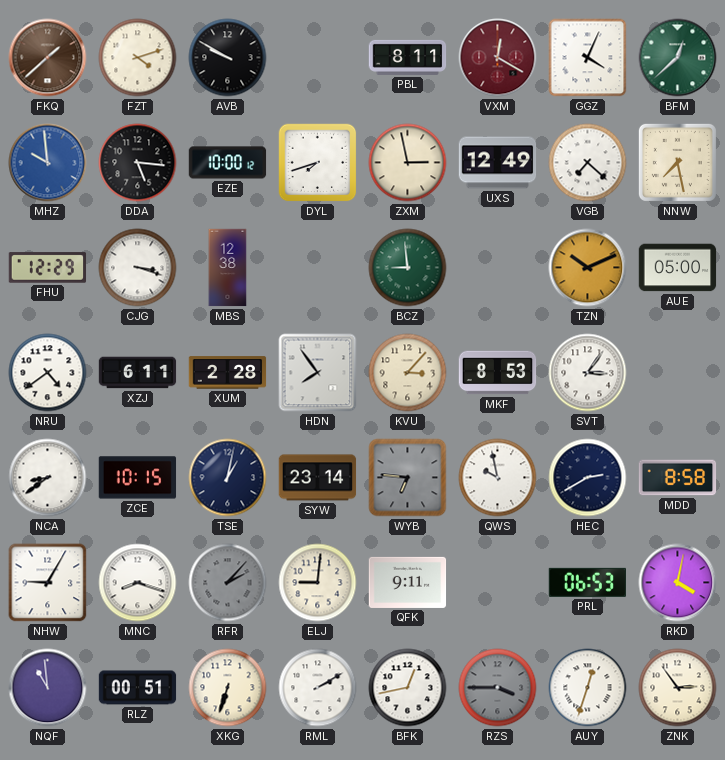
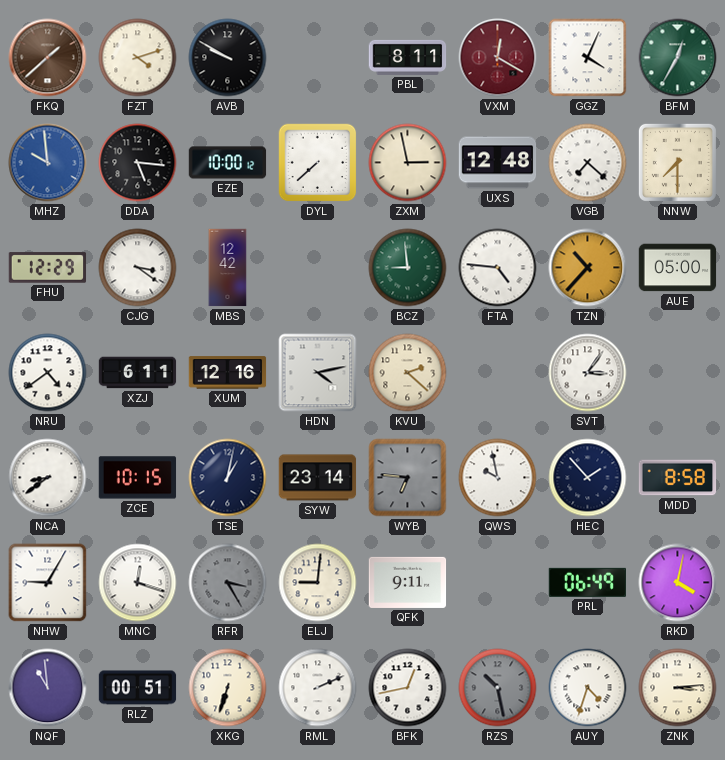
BFM: 12:38 -> 12:35 (678, 58)
DYL: 7:42 -> 7:38 (318, 163)
UXS: 12:49 -> 12:48 (498, 163)
NNW: 7:28 -> 7:30 (677, 162)
CJG: 3:18 -> 3:21 (138, 268)
MBS: 12:38 -> 12:42 (228, 268)
FTA: none -> 4:46 (498, 268)
TZN: 10:11 -> 10:37 (588, 268)
XUM: 2:28 -> 12:16 (228, 373)
HDN: 7:54 -> 4:13 (318, 373)
KVU: 3:07 -> 2:22 (408, 373)
MKF: 8:53 -> none (498, 373)
HEC: 2:40 -> 1:53 (588, 478)
MNC: 8:18 -> 12:18 (138, 583)
RFR: 2:07 -> 3:25 (228, 583)
PRL: 06:53 -> 06:49 (587, 582)
RML: 2:10 -> 2:11 (318, 688)
RZS: 3:45 -> 10:28 (498, 688)
AUY: 12:33 -> 4:33 (588, 688)
ZNK: 2:54 -> 3:14 (678, 688)
